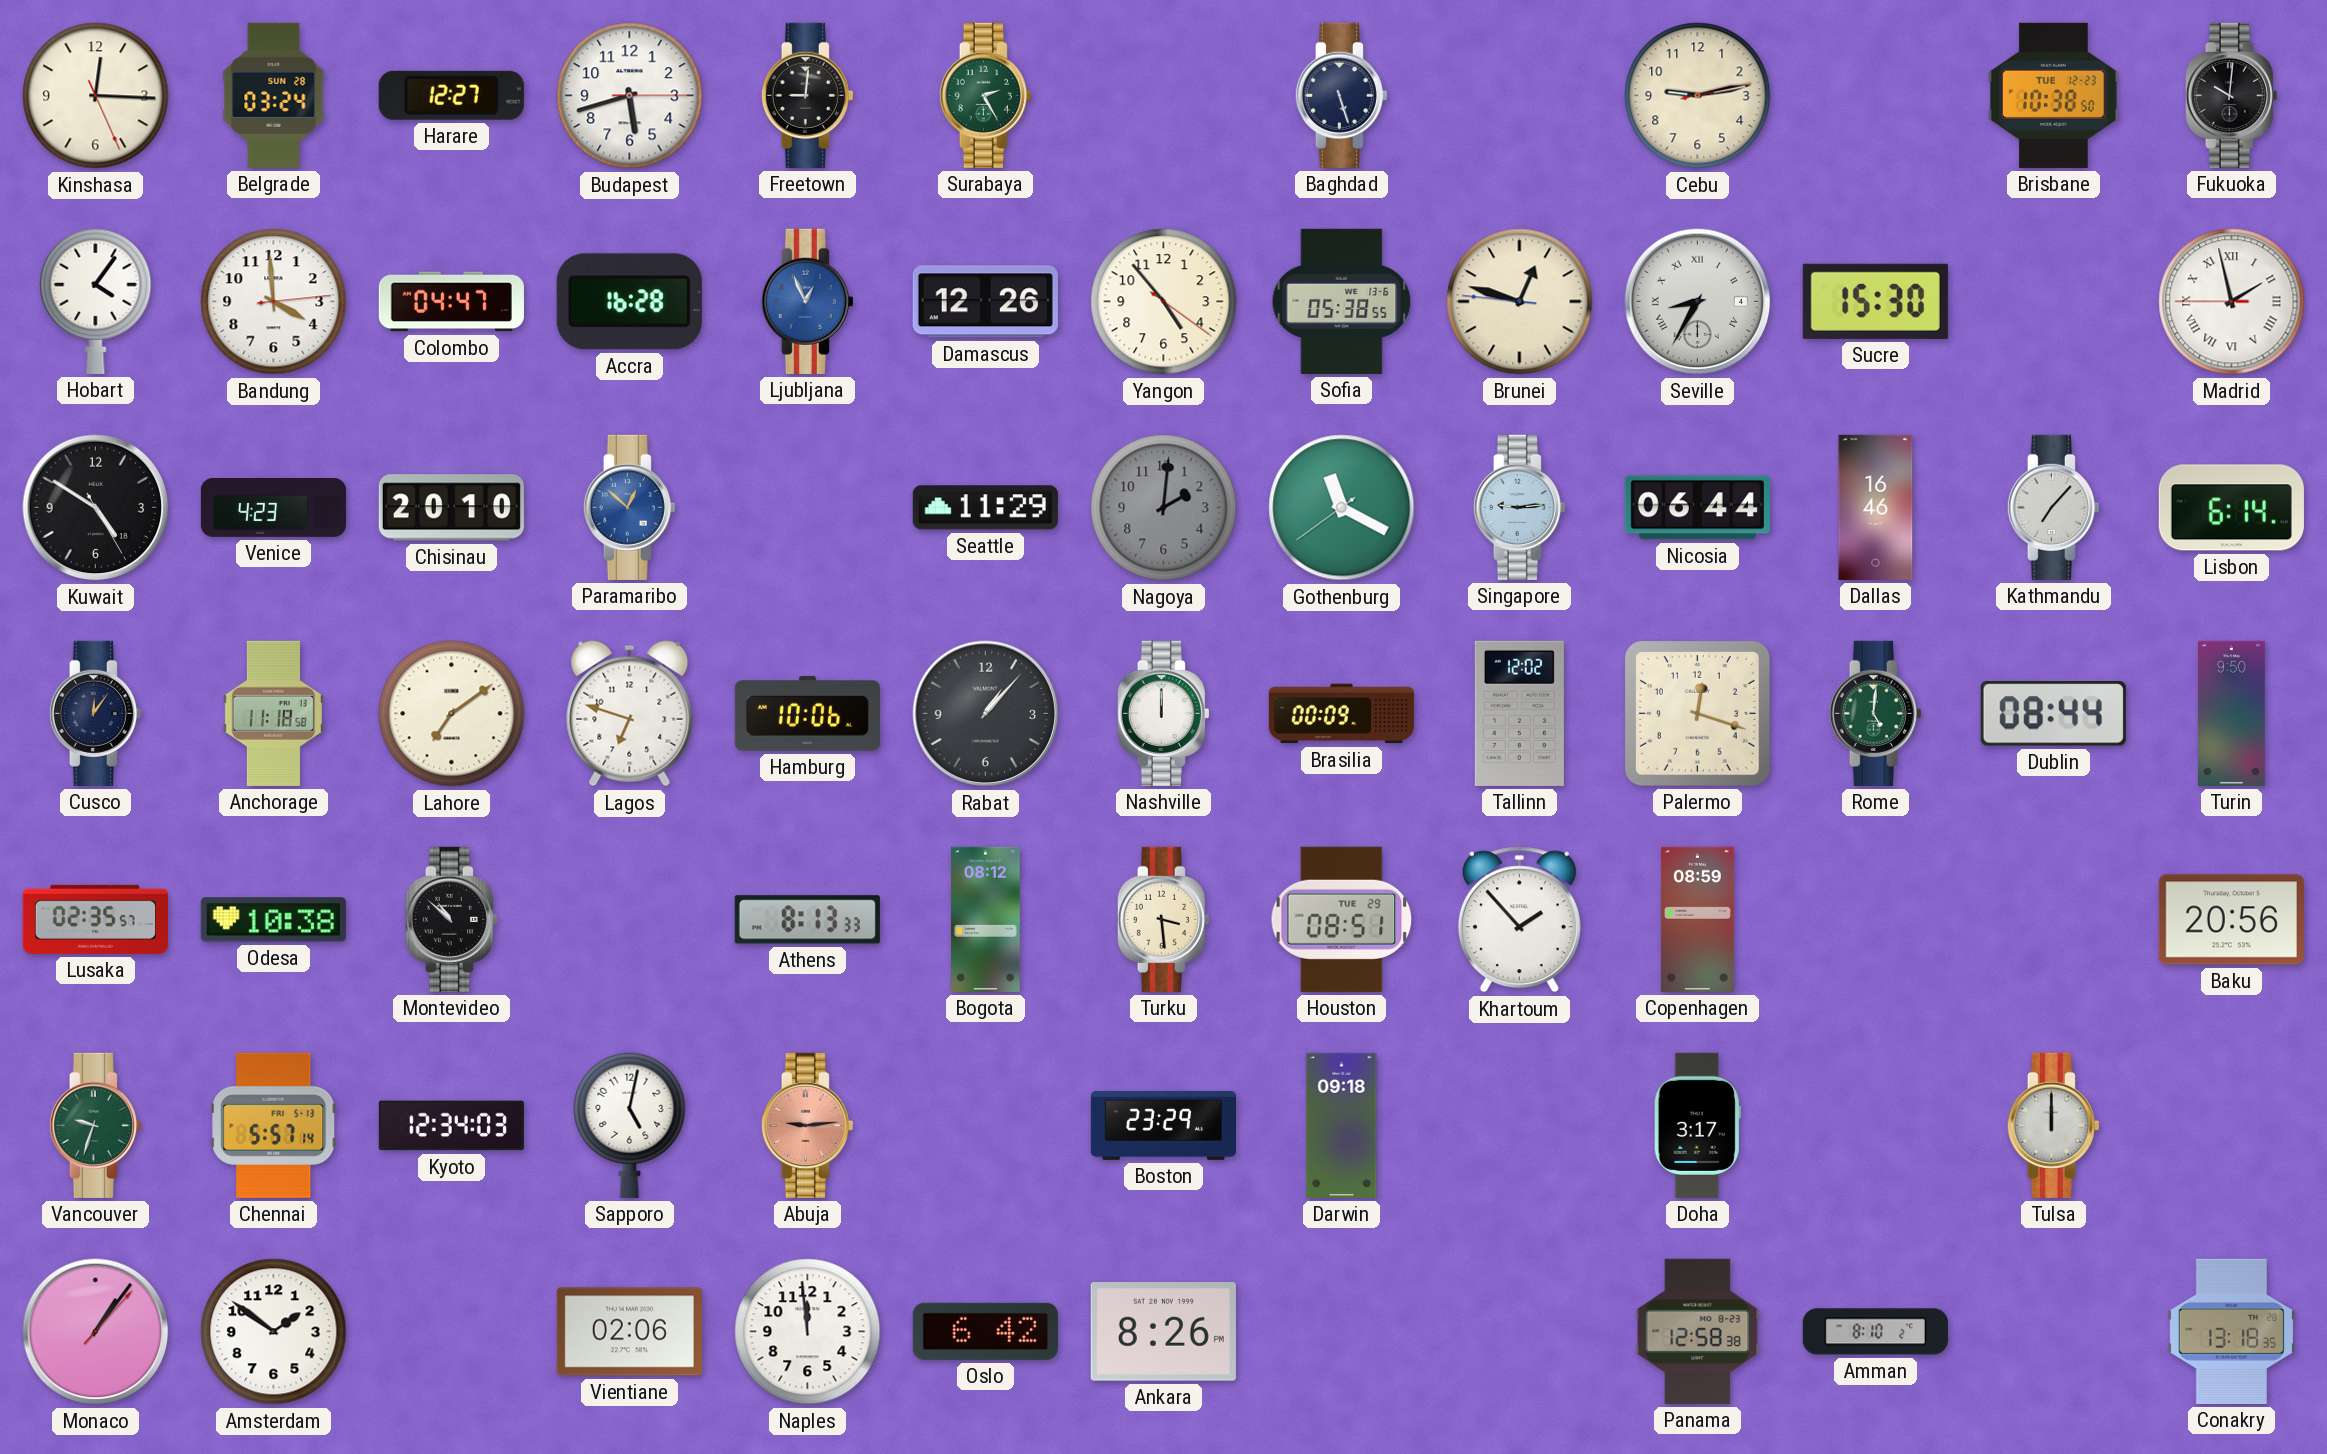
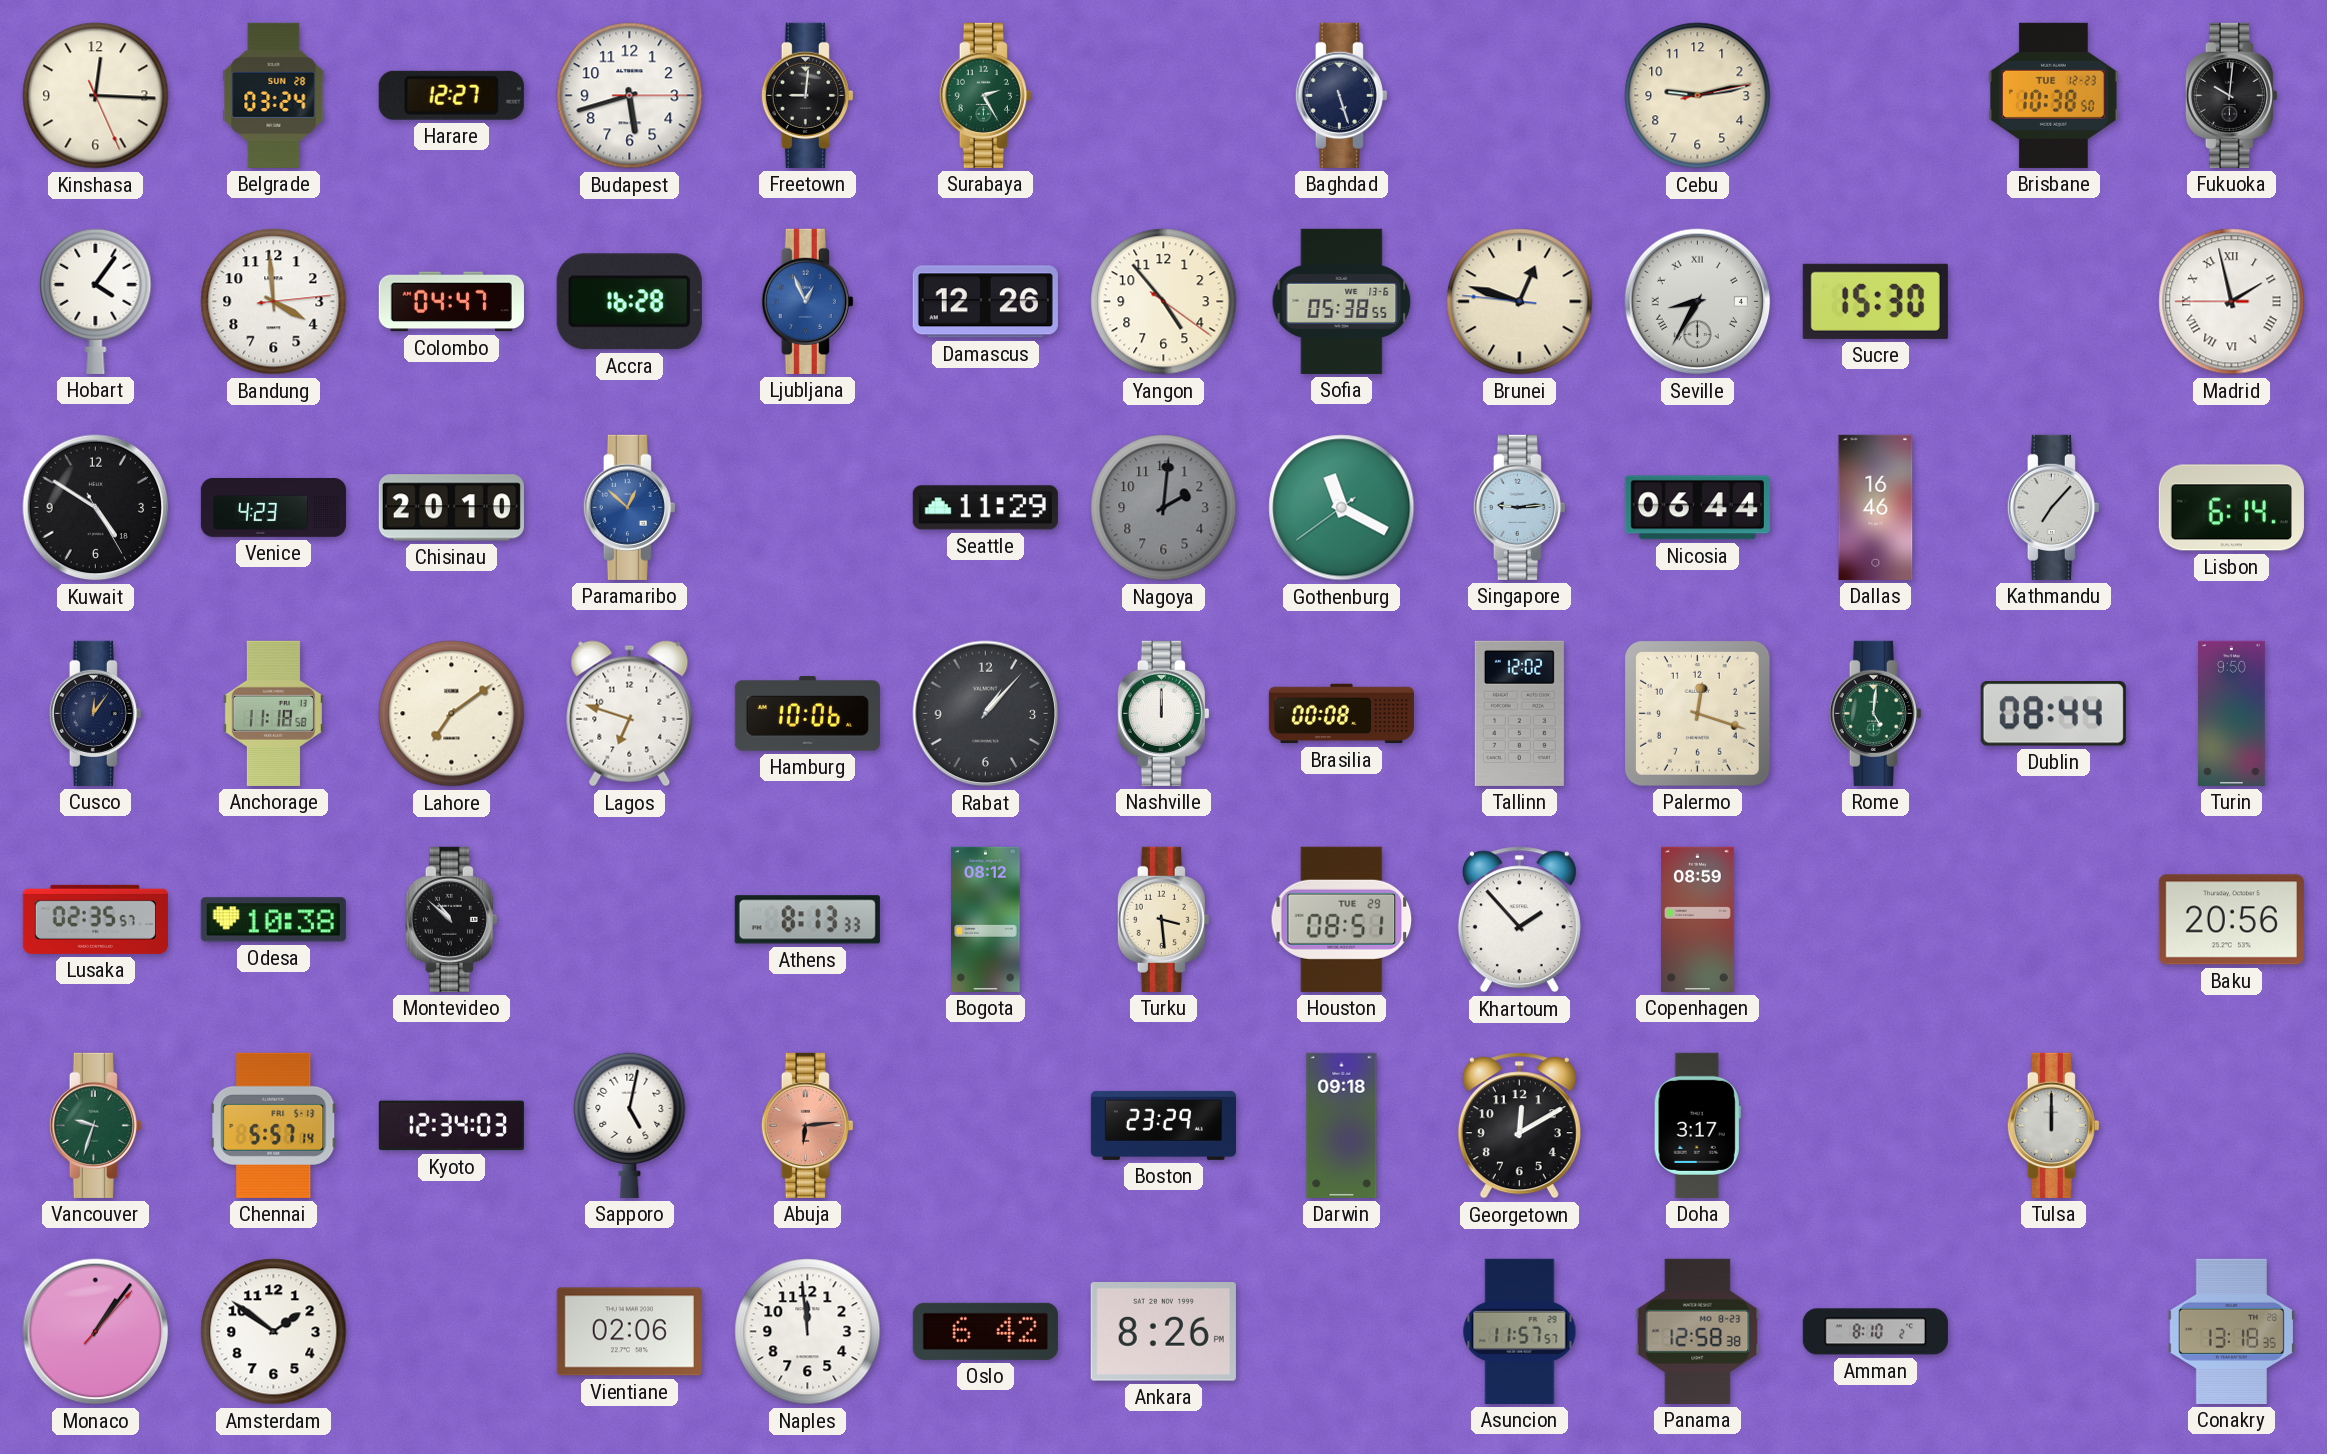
Brasilia: 00:09 -> 00:08 (1341, 714)
Abuja: 9:14 -> 6:14 (807, 1125)
Georgetown: none -> 12:10 (1519, 1126)
Asuncion: none -> 11:57 (1520, 1331)
